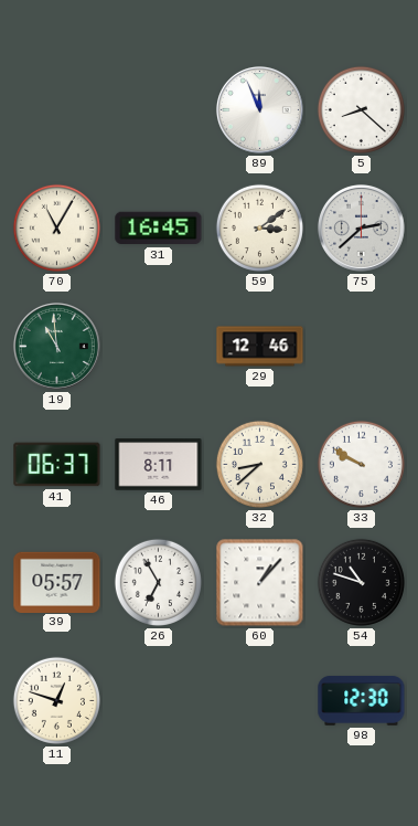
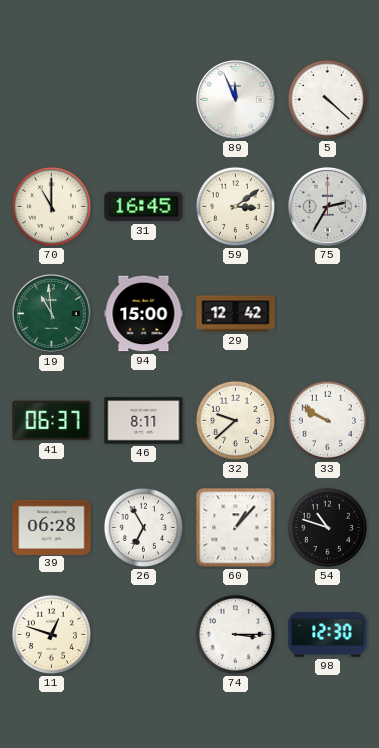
5: 8:22 -> 4:22 (327, 99)
70: 11:05 -> 11:00 (51, 206)
75: 2:38 -> 2:35 (327, 206)
94: none -> 15:00 (144, 314)
29: 12:46 -> 12:42 (236, 314)
32: 8:38 -> 9:38 (235, 420)
39: 05:57 -> 06:28 (52, 527)
74: none -> 3:15 (235, 634)
